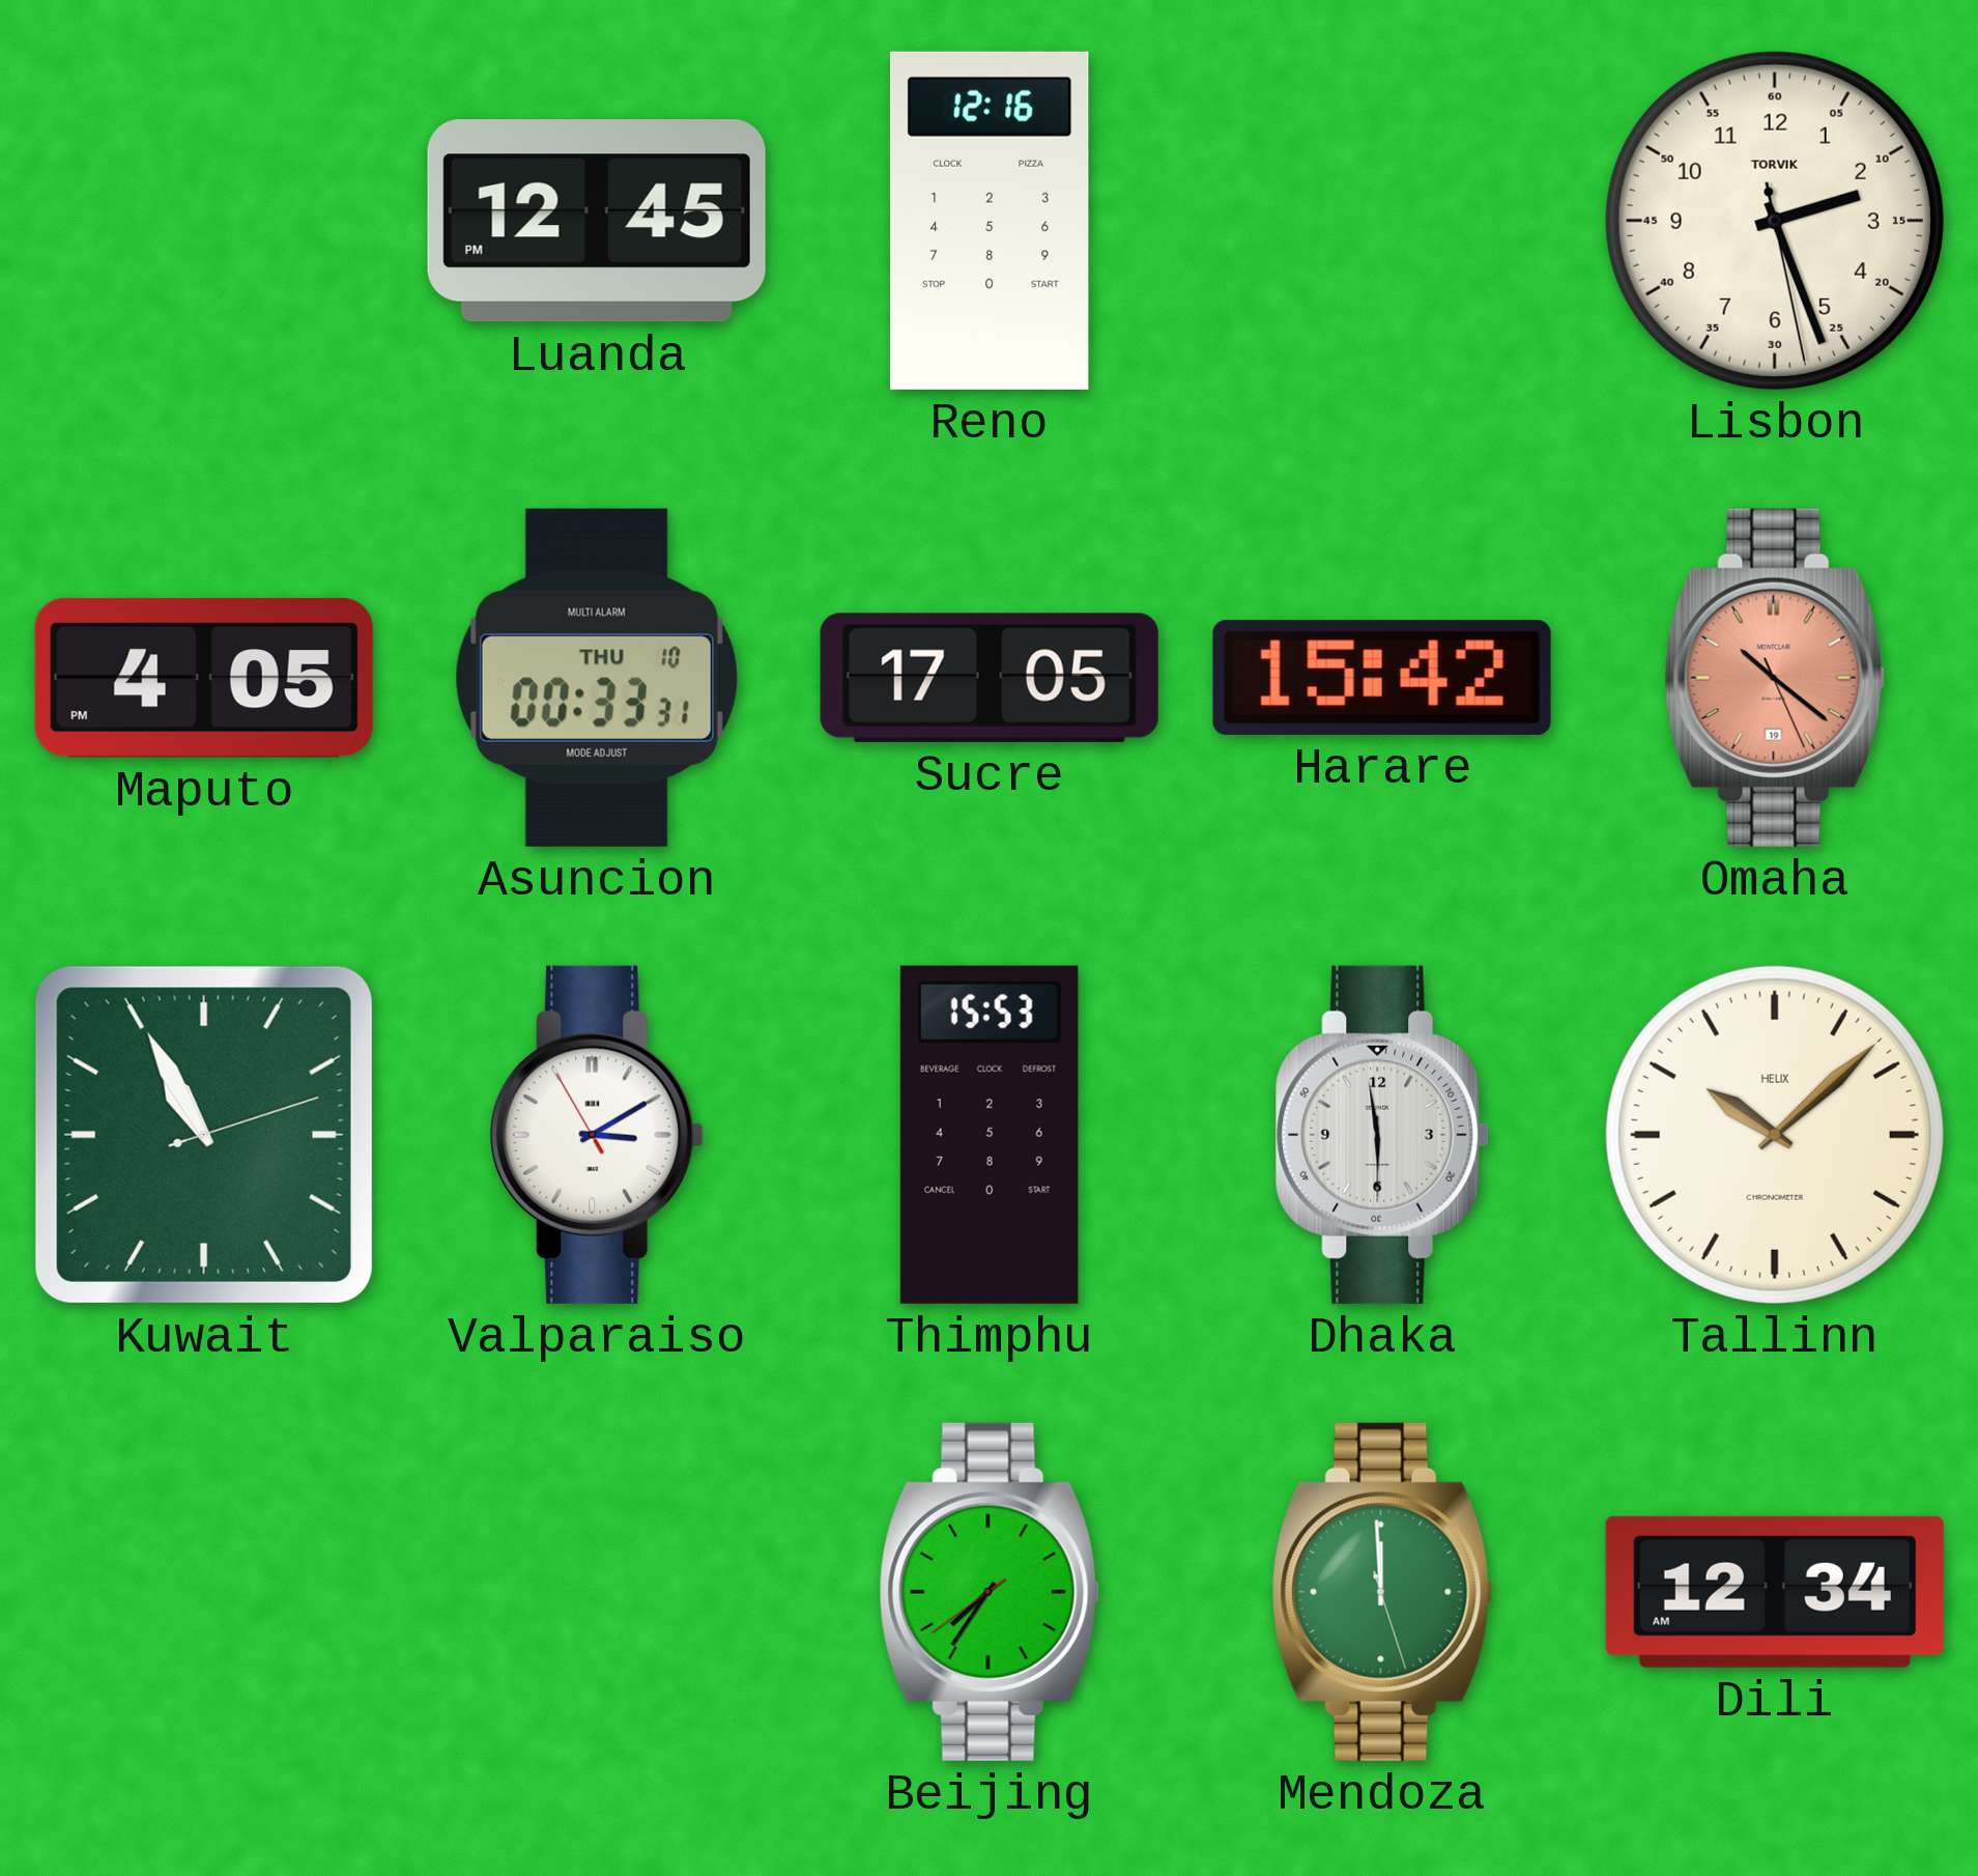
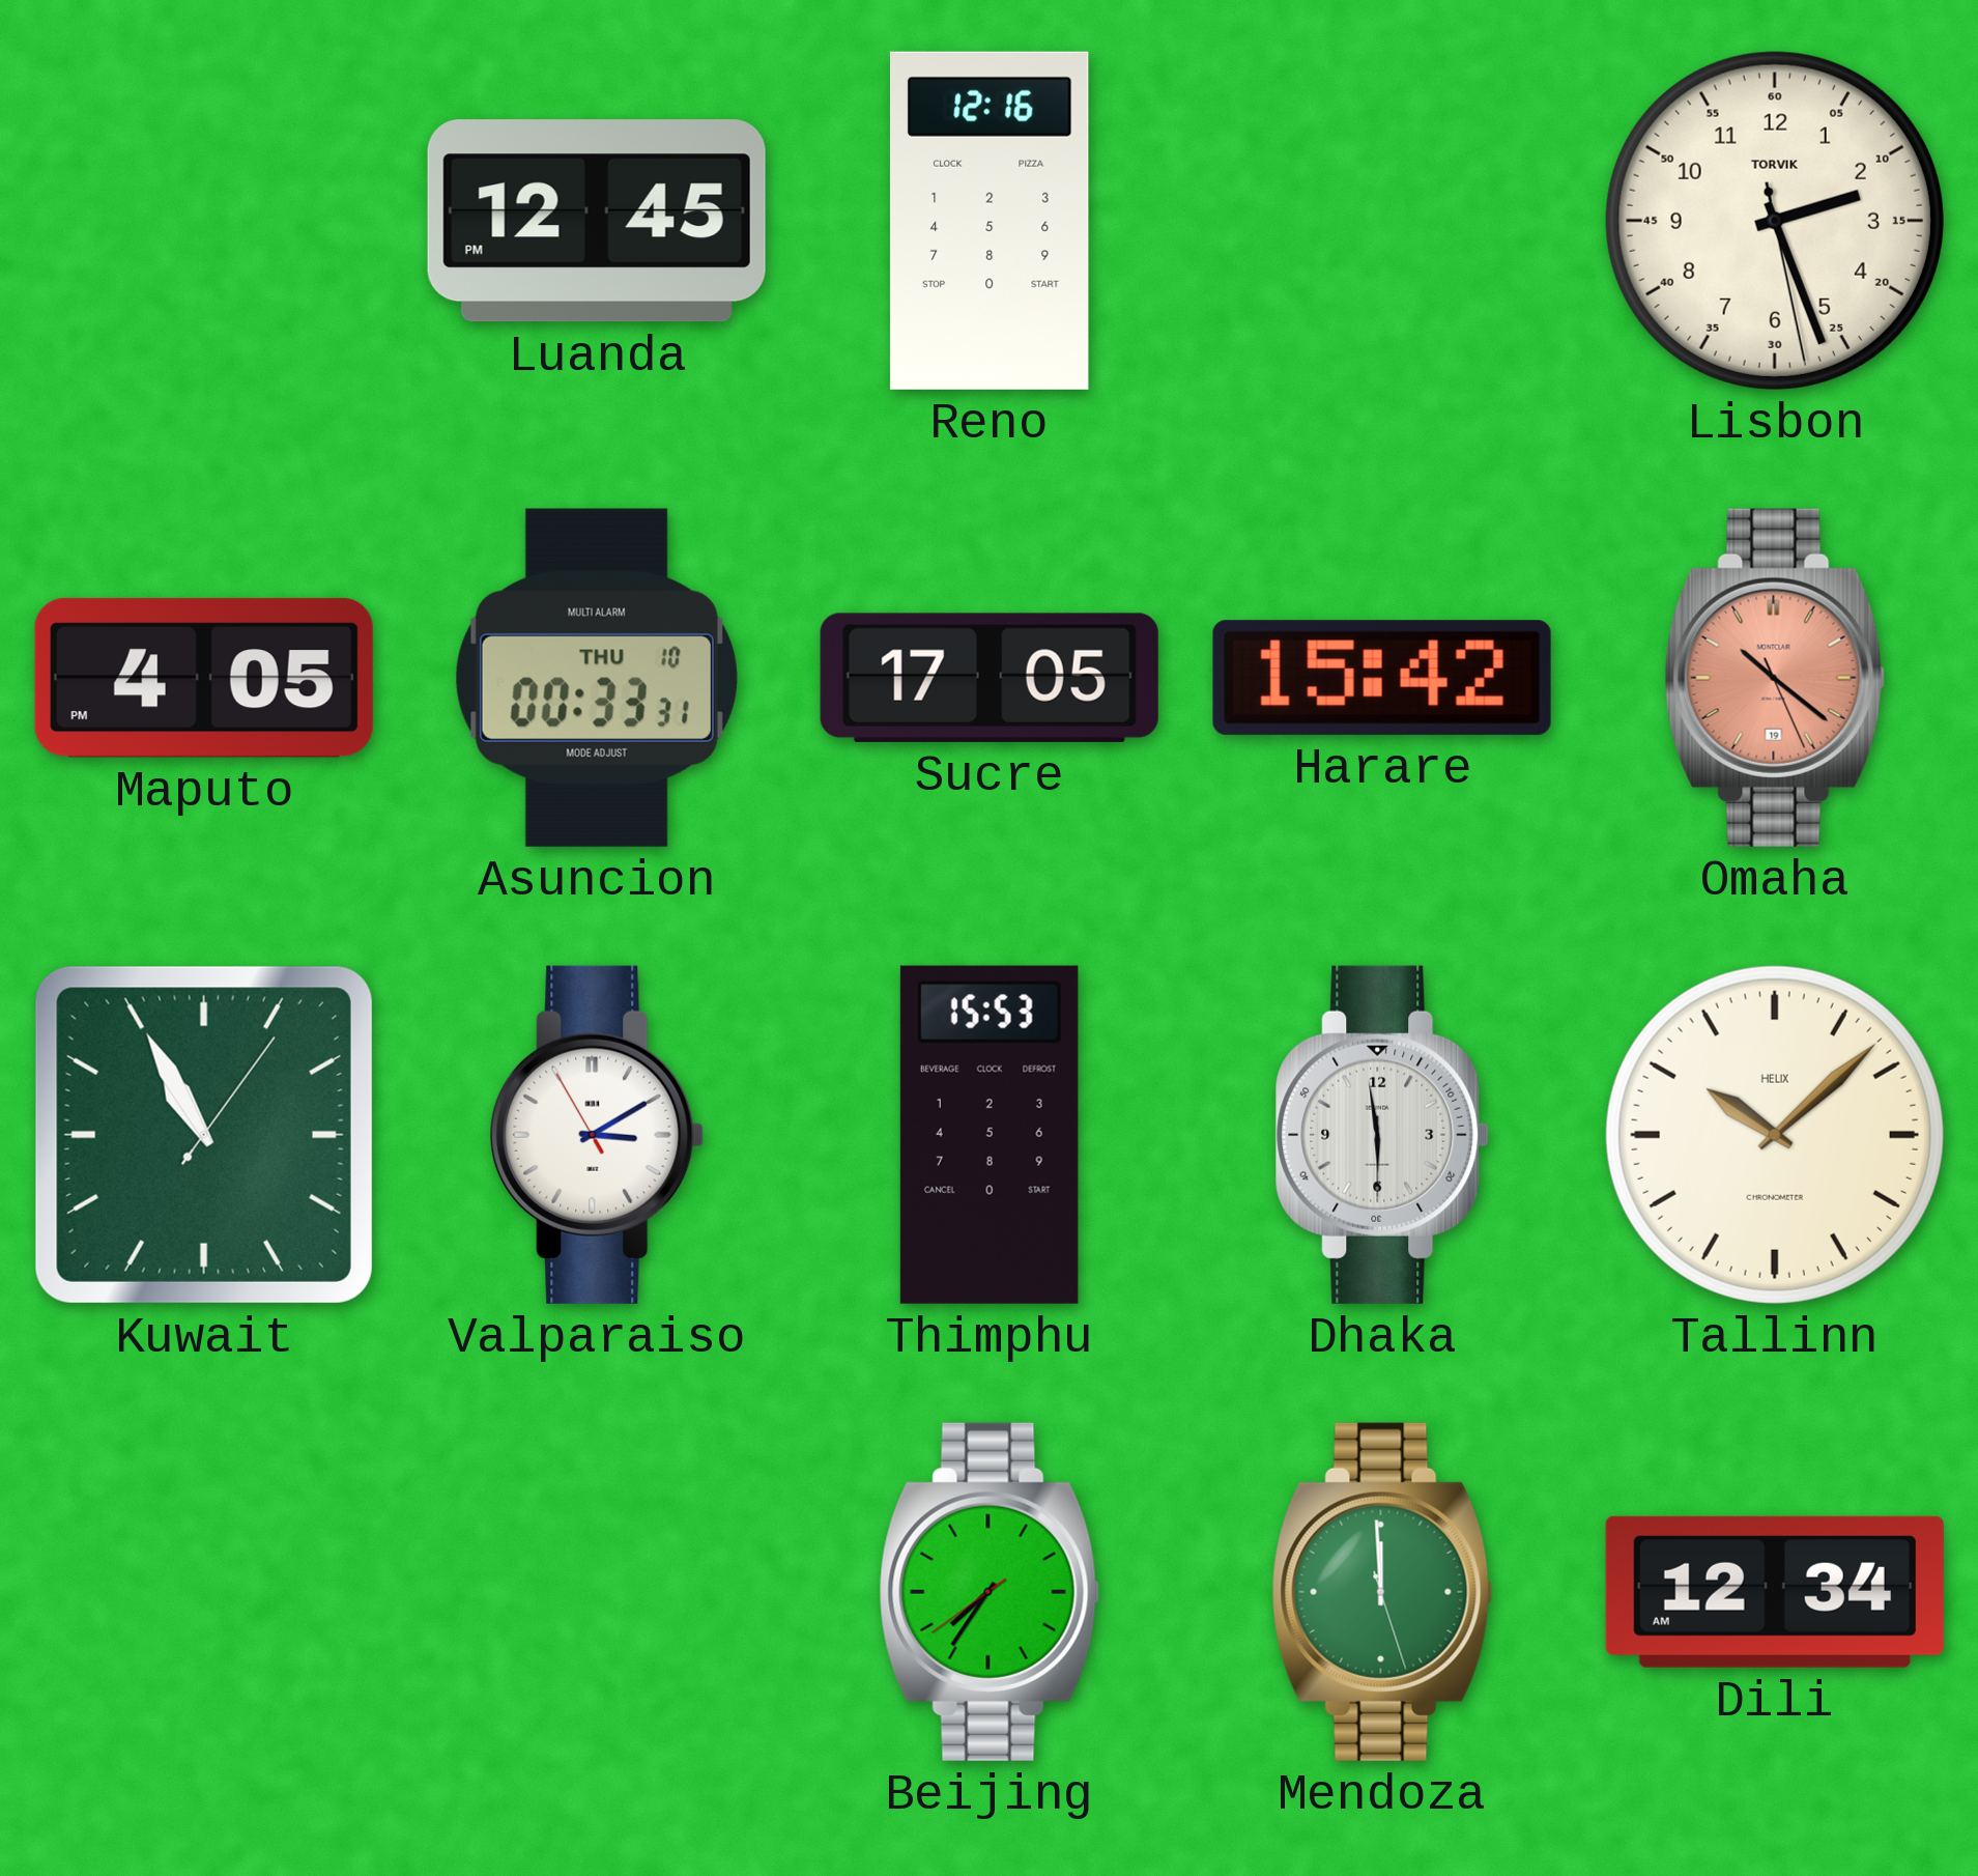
Kuwait: 10:55:12 -> 10:55:06 (204, 1135)
